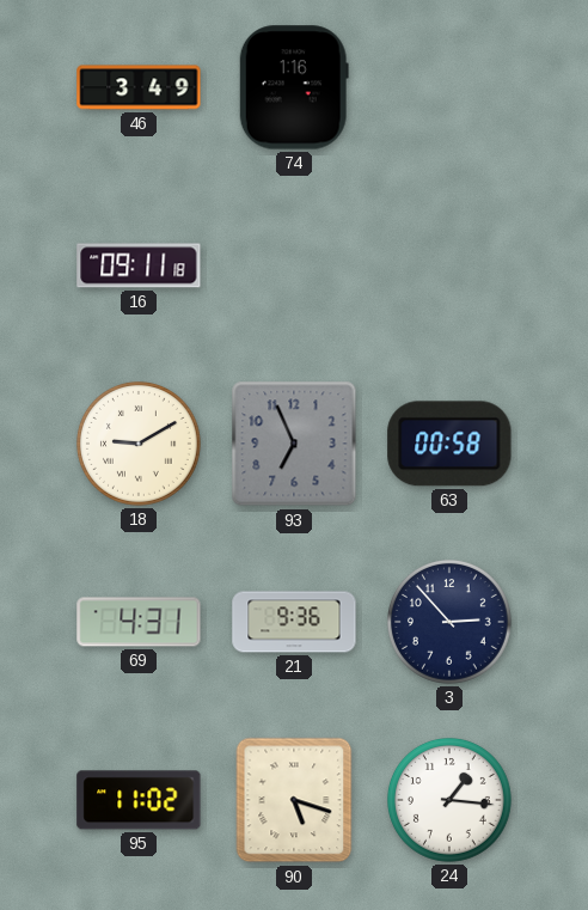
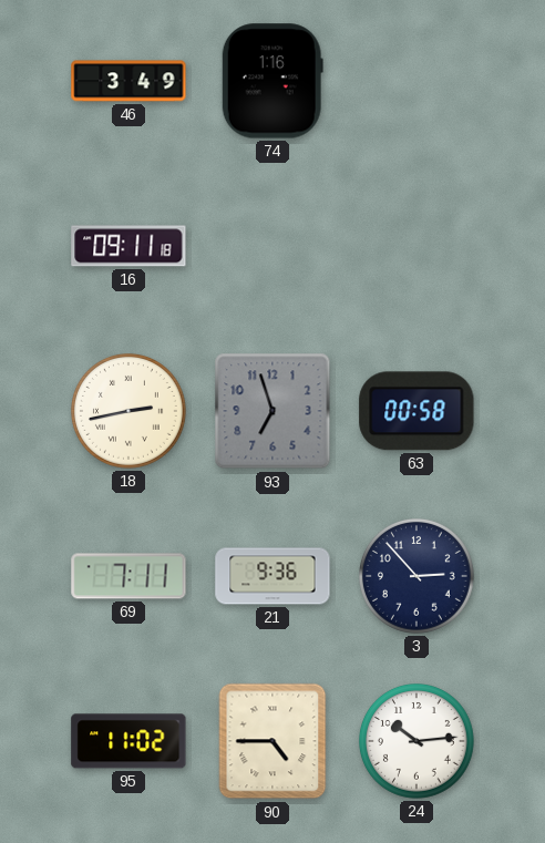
18: 9:10 -> 2:43 (130, 412)
93: 6:56 -> 6:57 (272, 411)
69: 4:31 -> 7:11 (128, 576)
90: 5:18 -> 4:45 (272, 741)
24: 1:16 -> 10:14 (418, 742)
